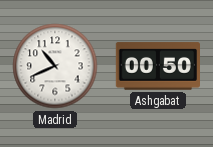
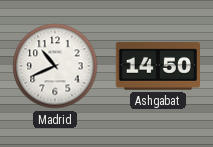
Ashgabat: 00:50 -> 14:50 (157, 66)
